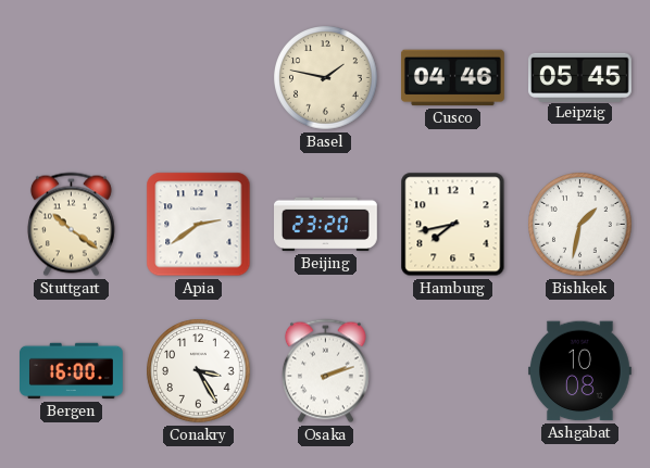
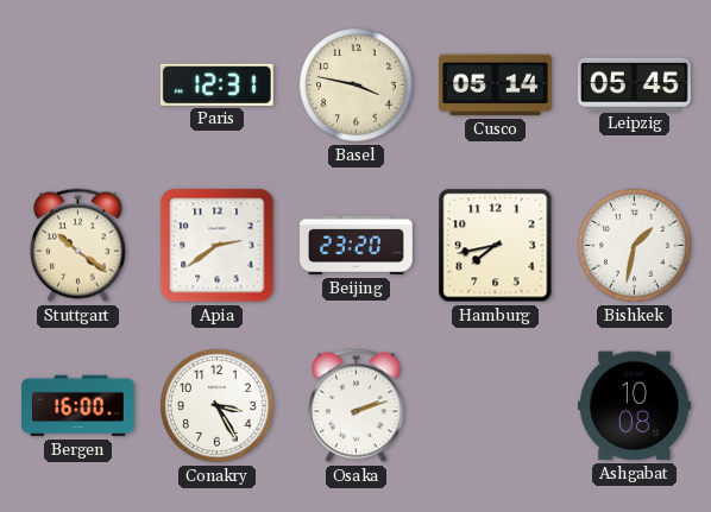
Paris: none -> 12:31 (216, 84)
Basel: 1:47 -> 3:47 (357, 86)
Cusco: 04:46 -> 05:14 (495, 86)
